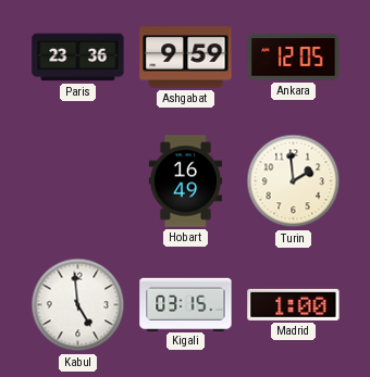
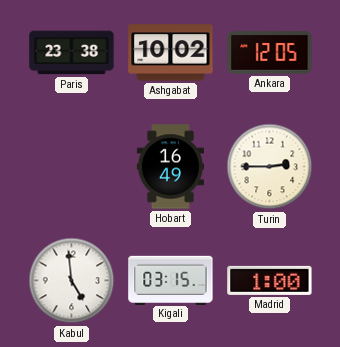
Paris: 23:36 -> 23:38 (72, 53)
Ashgabat: 9:59 -> 10:02 (171, 53)
Turin: 1:59 -> 2:45 (270, 167)
